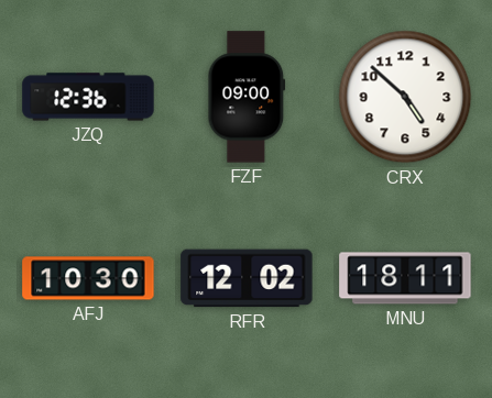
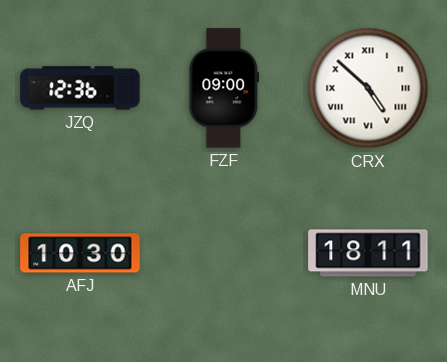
CRX numerals: Arabic -> Roman (368, 88)
RFR: 12:02 -> none (247, 278)
